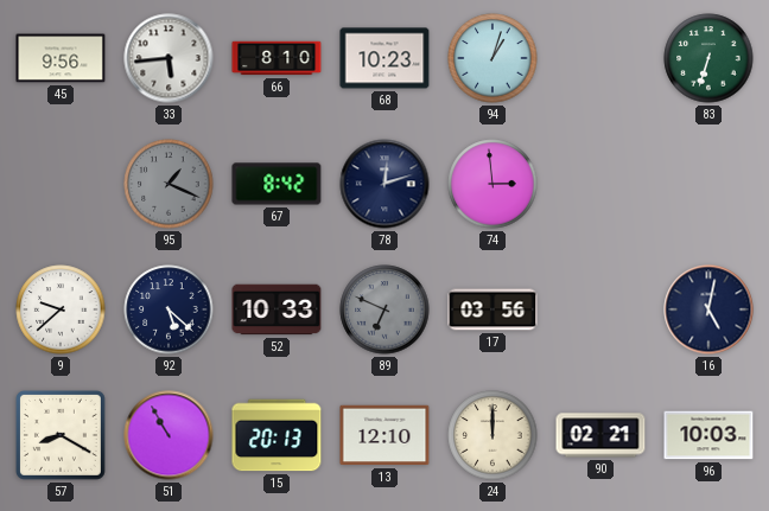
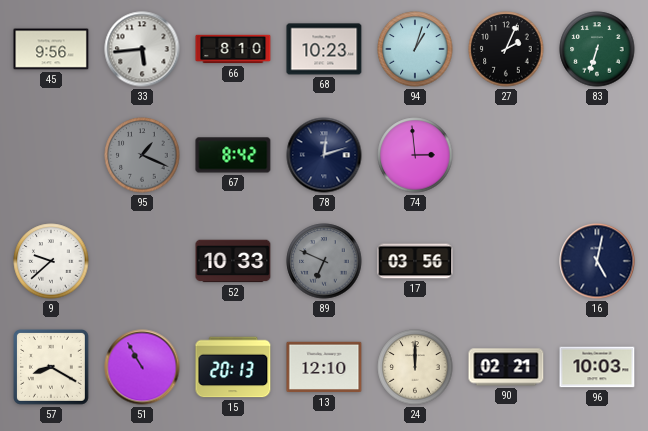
27: none -> 2:04 (506, 49)
92: 5:22 -> none (169, 309)
